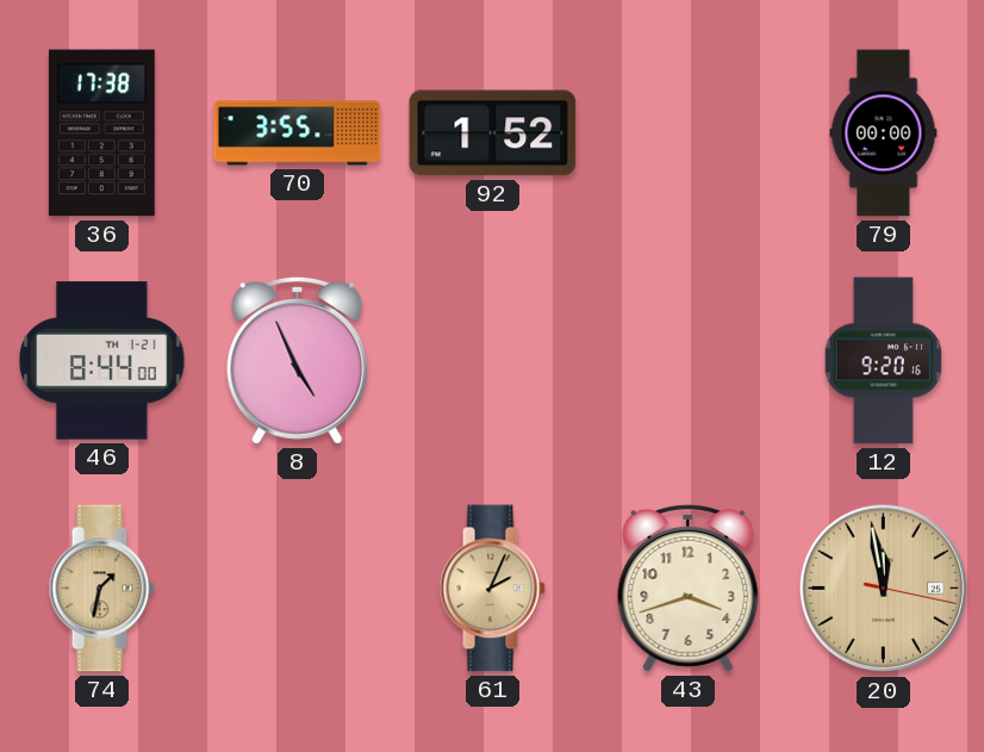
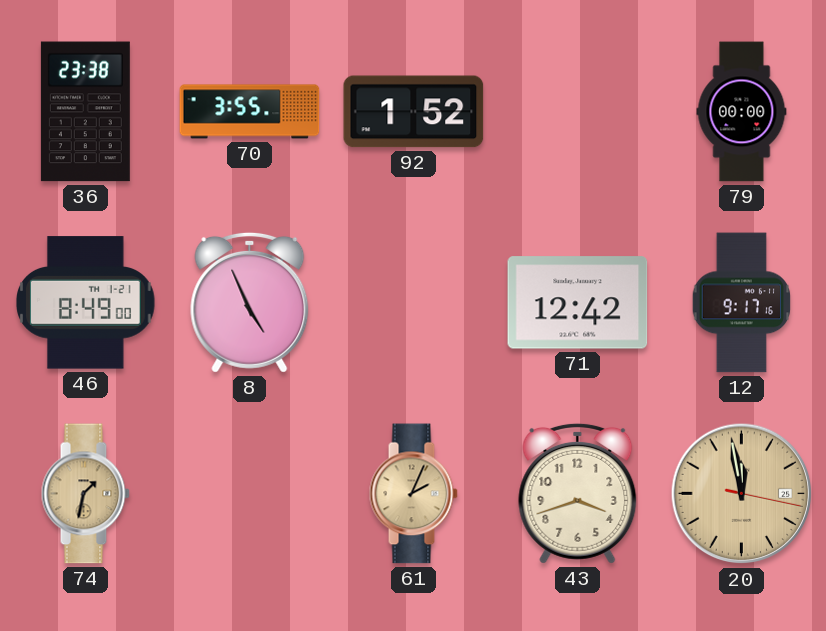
36: 17:38 -> 23:38 (85, 112)
46: 8:44 -> 8:49 (86, 303)
71: none -> 12:42 (578, 303)
12: 9:20 -> 9:17 (742, 303)
